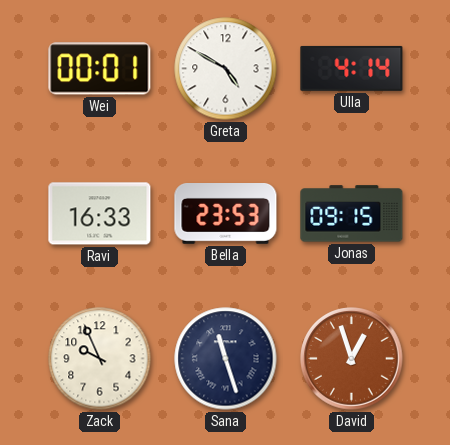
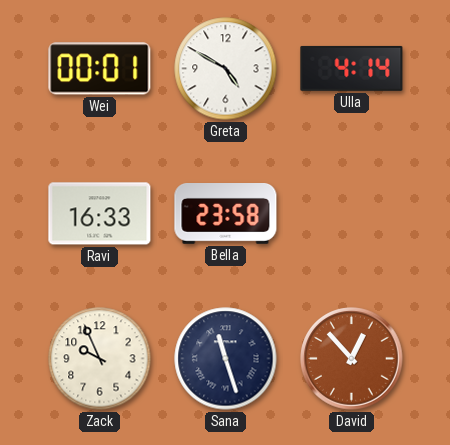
Bella: 23:53 -> 23:58 (226, 214)
Jonas: 09:15 -> none (352, 214)
David: 12:57 -> 12:53 (352, 359)
